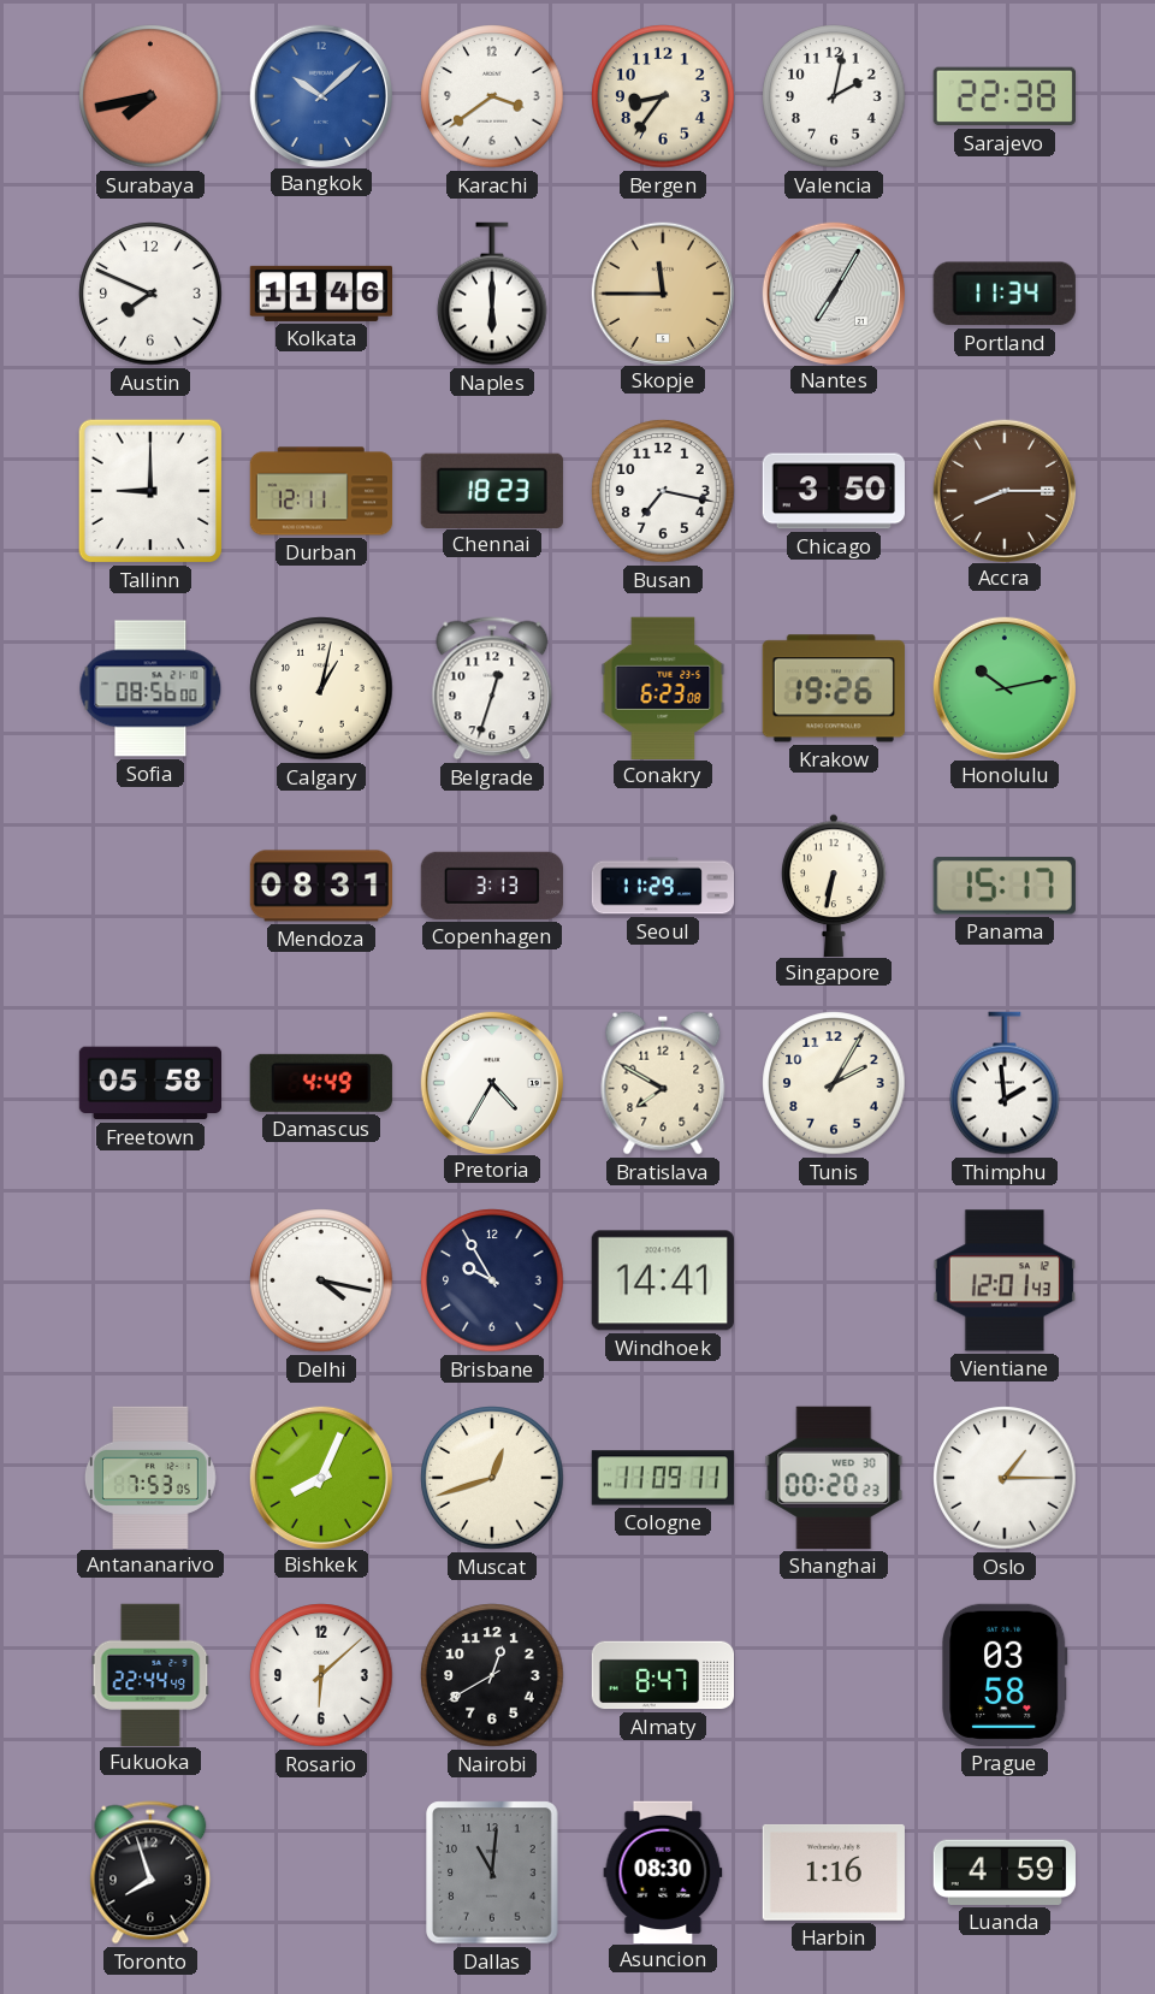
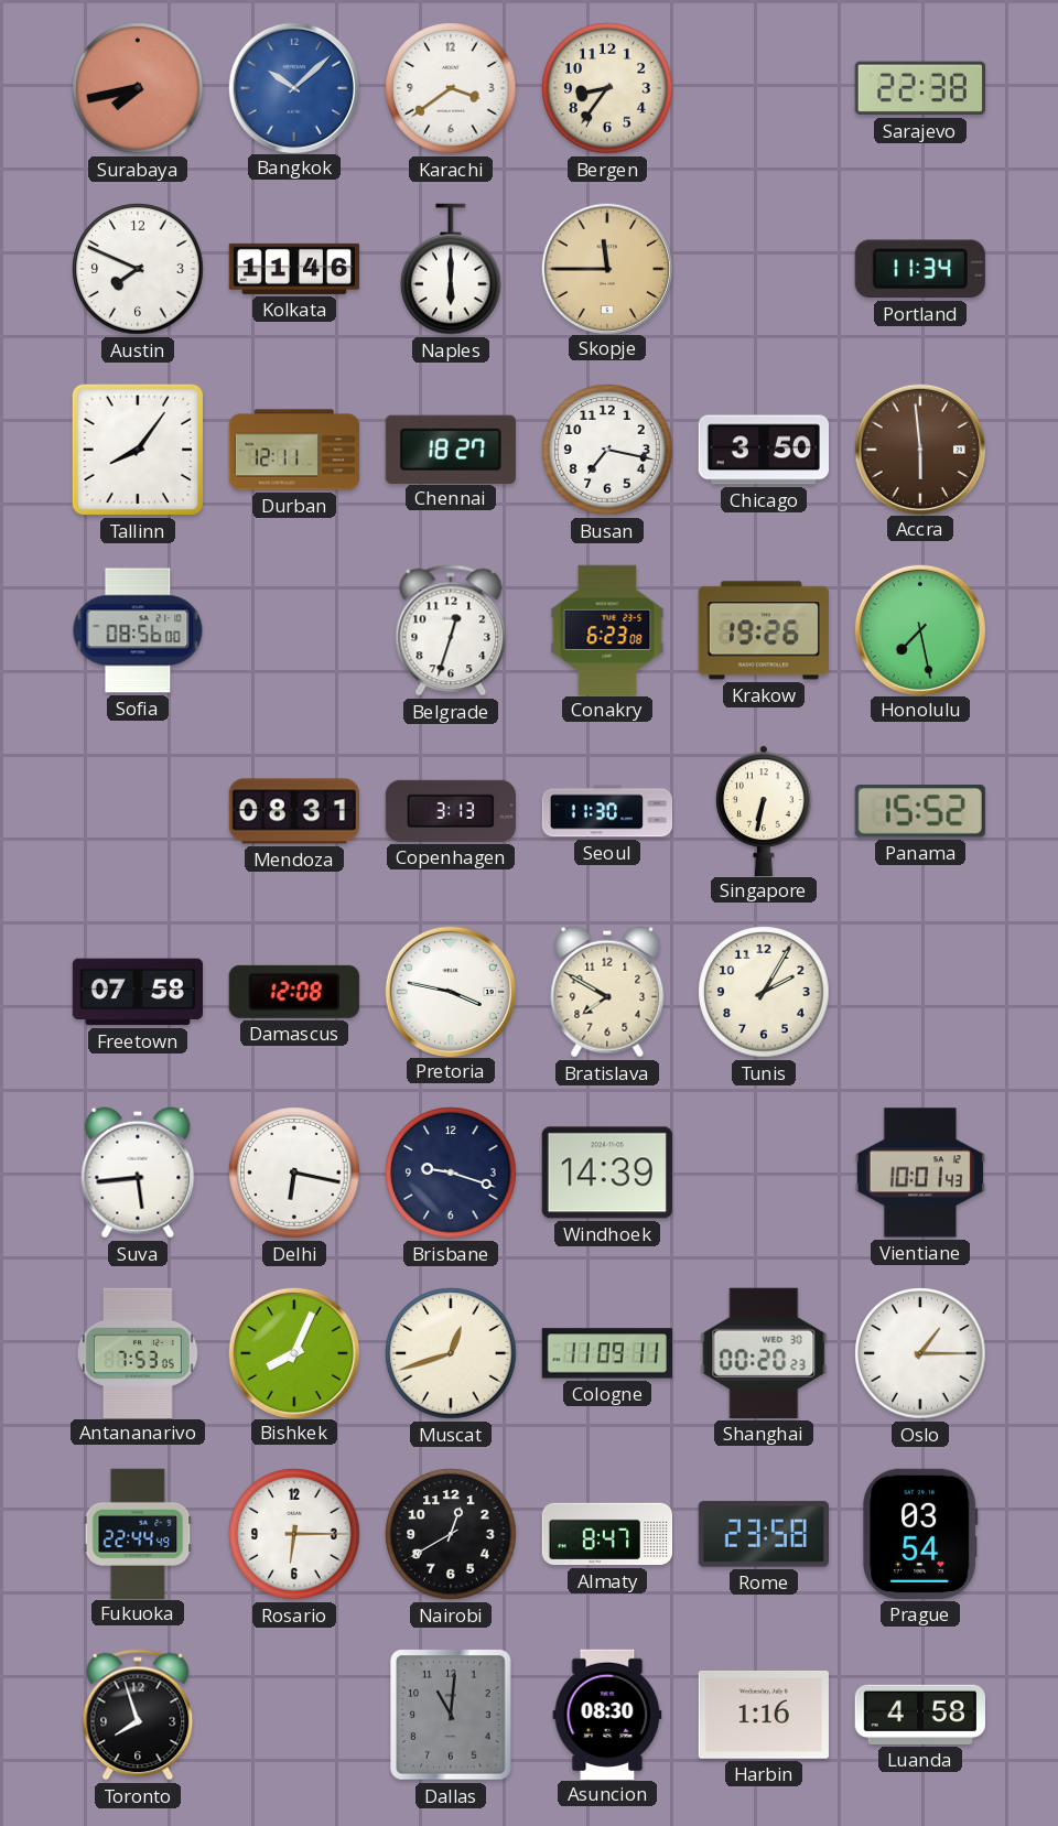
Valencia: 2:02 -> none (834, 96)
Nantes: 7:05 -> none (833, 292)
Tallinn: 9:00 -> 8:06 (138, 450)
Chennai: 18:23 -> 18:27 (451, 449)
Accra: 8:15 -> 5:59 (919, 449)
Calgary: 1:02 -> none (321, 688)
Honolulu: 10:13 -> 7:28 (919, 629)
Seoul: 11:29 -> 11:30 (607, 811)
Panama: 15:17 -> 15:52 (920, 811)
Freetown: 05:58 -> 07:58 (137, 992)
Damascus: 4:49 -> 12:08 (294, 992)
Pretoria: 4:35 -> 3:47 (450, 991)
Thimphu: 1:59 -> none (1005, 1083)
Suva: none -> 5:44 (138, 1173)
Delhi: 4:17 -> 6:17 (294, 1173)
Brisbane: 9:55 -> 9:18 (451, 1173)
Windhoek: 14:41 -> 14:39 (607, 1173)
Vientiane: 12:01 -> 10:01 (919, 1173)
Rosario: 6:08 -> 6:15 (294, 1534)
Rome: none -> 23:58 (763, 1534)
Prague: 03:58 -> 03:54 (920, 1534)
Luanda: 4:59 -> 4:58 (919, 1715)
